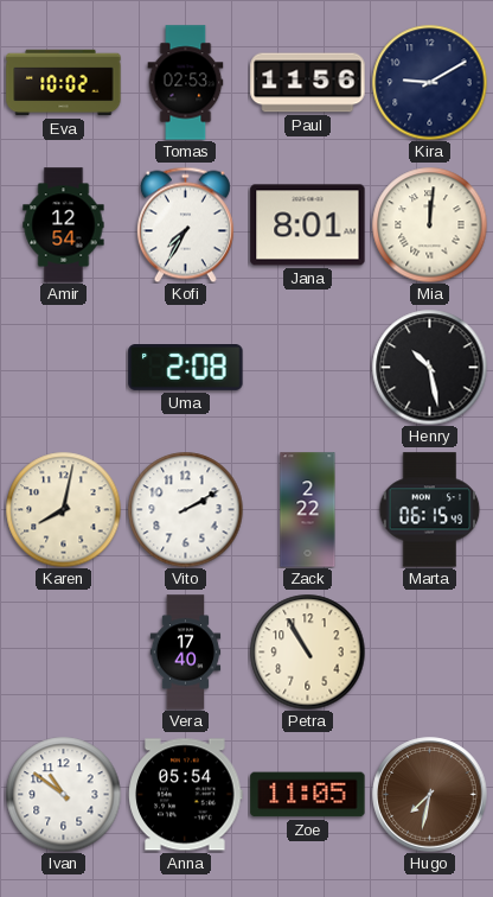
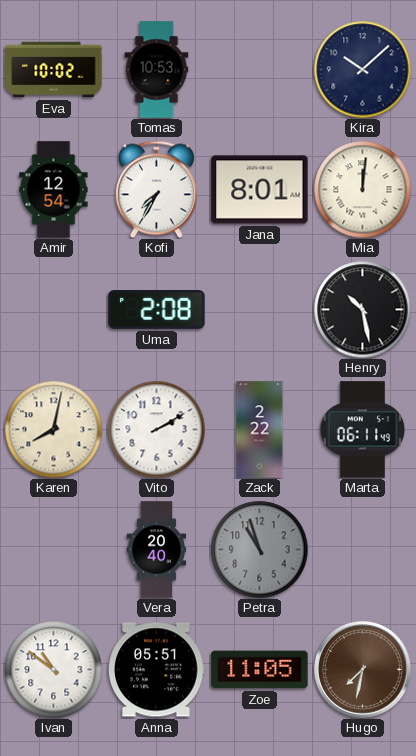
Tomas: 02:53 -> 10:53 (157, 70)
Paul: 11:56 -> none (308, 83)
Kira: 9:10 -> 10:08 (362, 69)
Marta: 06:15 -> 06:11 (363, 430)
Vera: 17:40 -> 20:40 (157, 550)
Petra: 10:55 -> 10:57 (259, 549)
Petra dial: cream -> grey (259, 549)
Anna: 05:54 -> 05:51 (157, 670)
